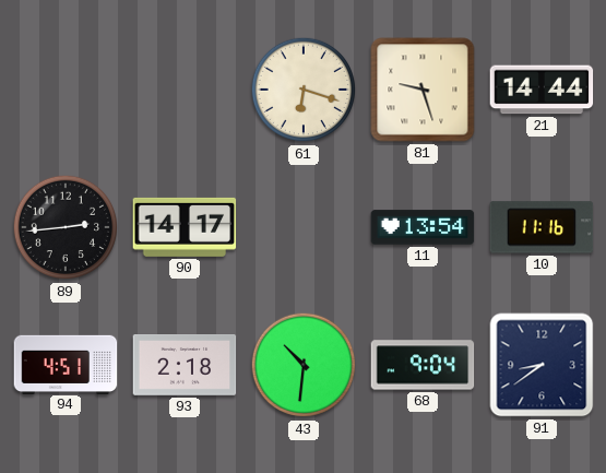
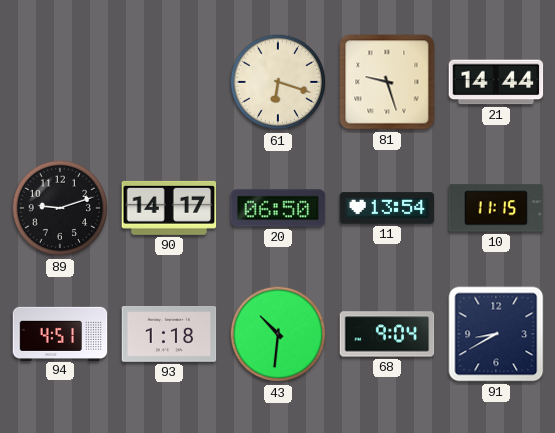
89: 2:44 -> 9:12 (60, 208)
20: none -> 06:50 (278, 208)
10: 11:16 -> 11:15 (496, 208)
93: 2:18 -> 1:18 (169, 335)
91: 8:39 -> 8:40 (496, 334)
